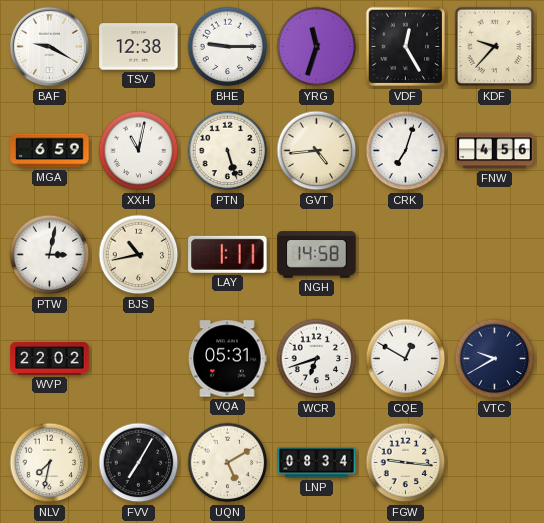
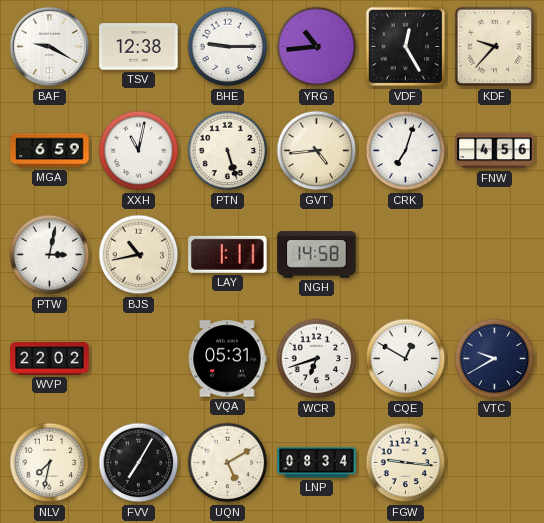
YRG: 11:33 -> 10:44 (317, 47)
